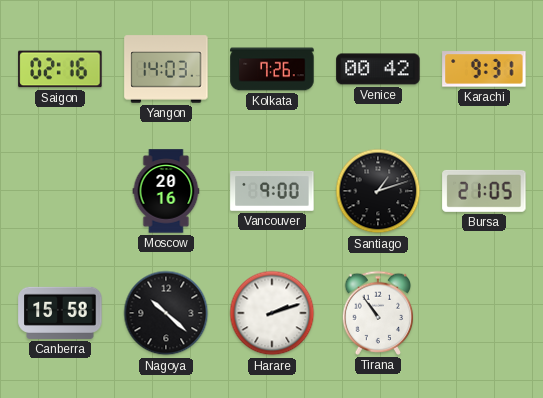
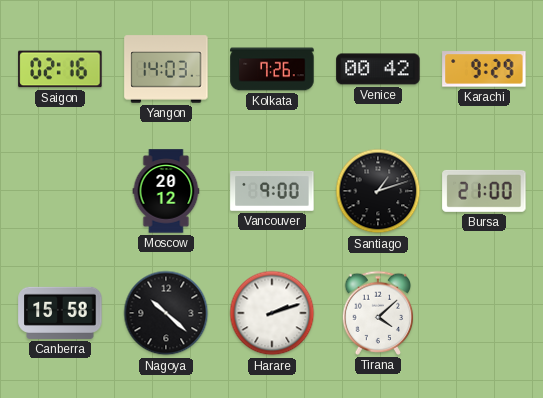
Karachi: 9:31 -> 9:29 (484, 69)
Moscow: 20:16 -> 20:12 (166, 191)
Bursa: 21:05 -> 21:00 (484, 191)
Tirana: 10:54 -> 4:08 (378, 313)
